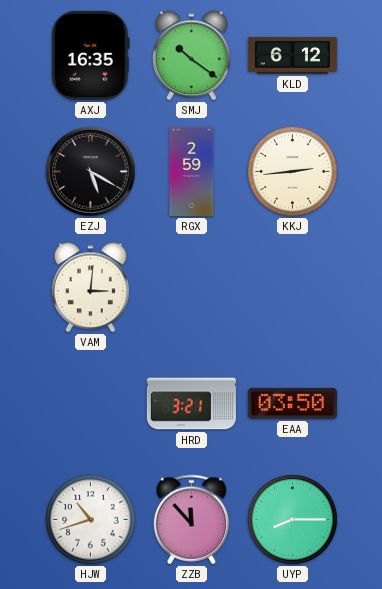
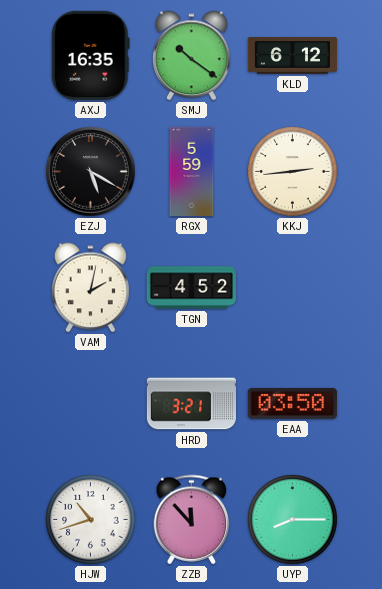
RGX: 2:59 -> 5:59 (192, 171)
VAM: 3:01 -> 2:02 (91, 288)
TGN: none -> 4:52 (191, 288)
